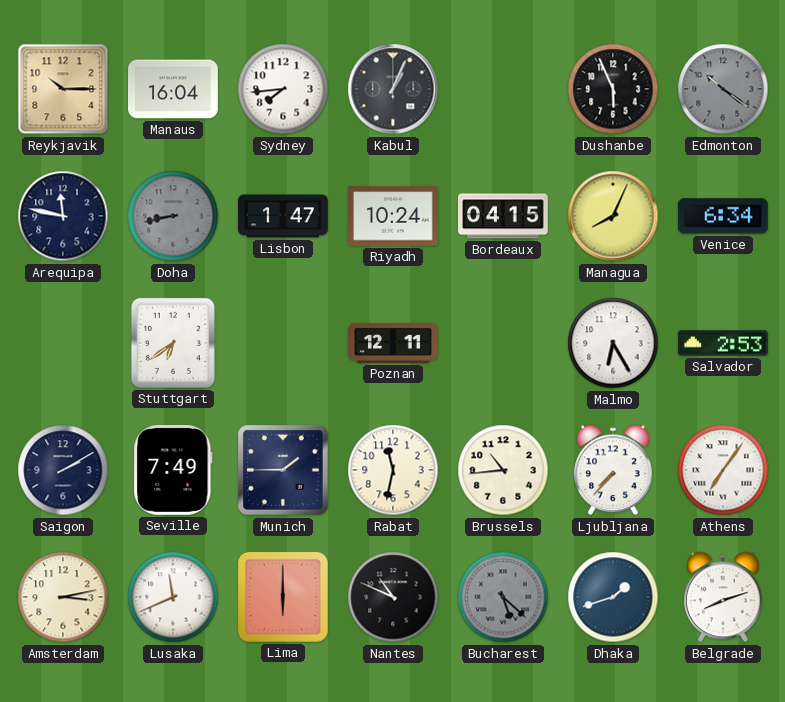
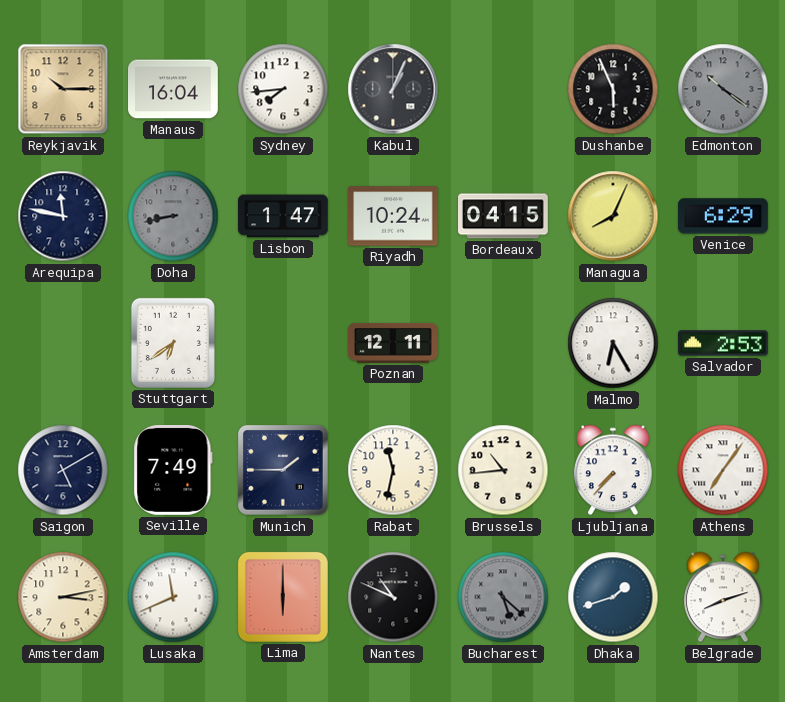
Venice: 6:34 -> 6:29 (723, 216)
Saigon: 2:10 -> 5:10 (63, 470)
